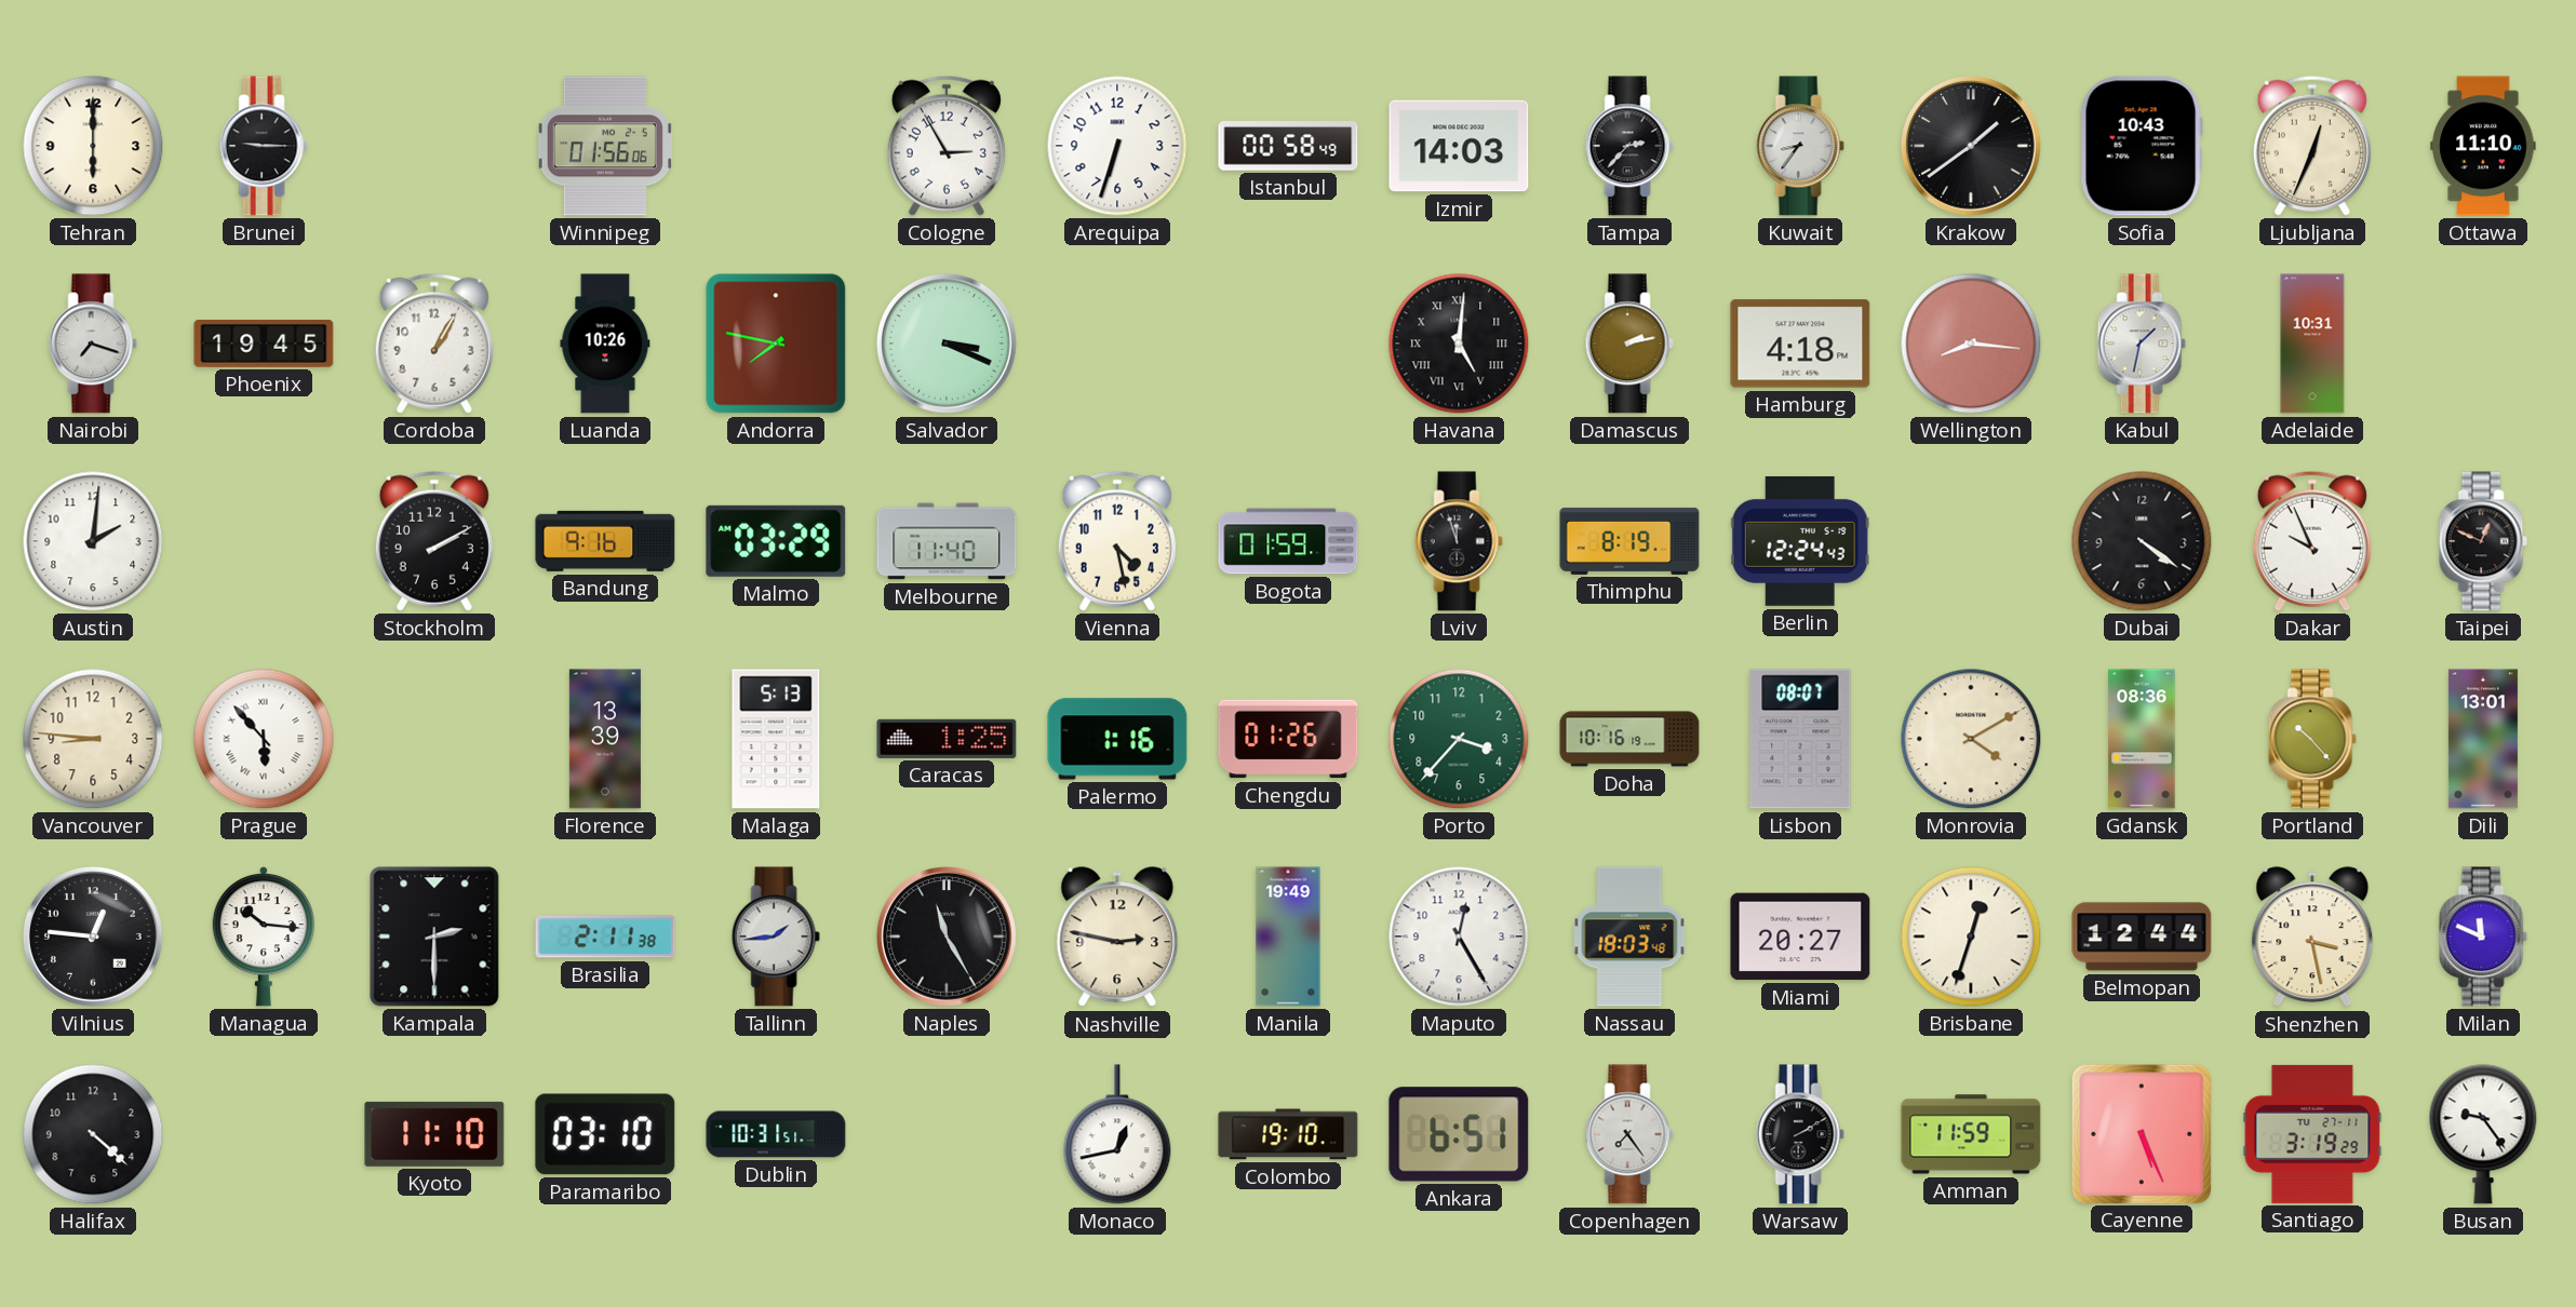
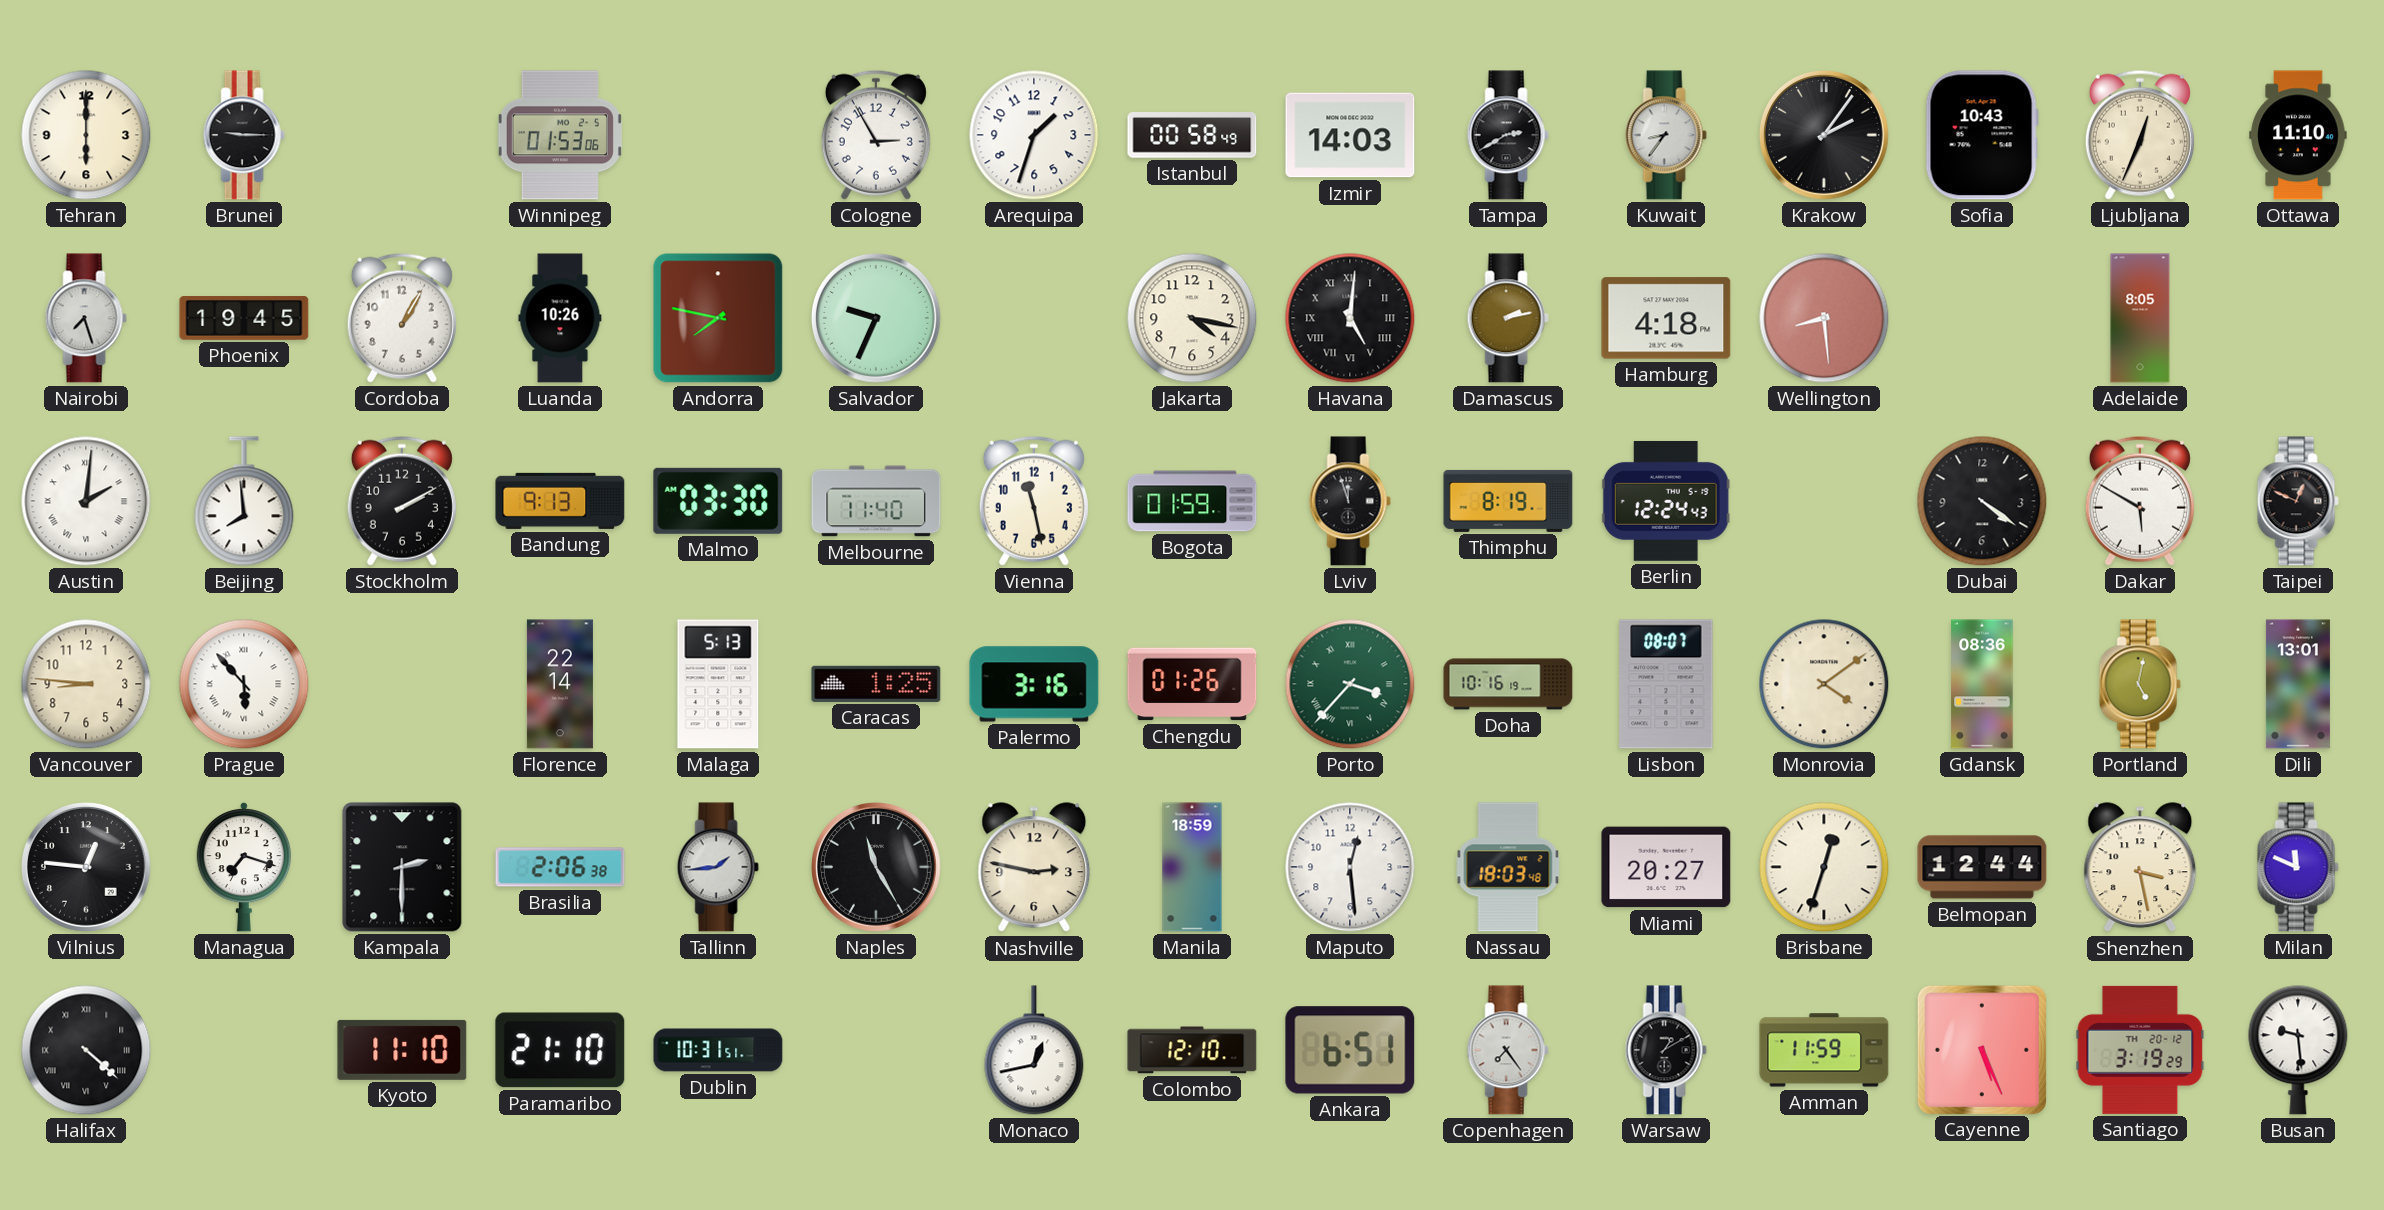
Winnipeg: 01:56 -> 01:53 (560, 135)
Arequipa: 6:33 -> 1:33 (1034, 135)
Tampa: 2:37 -> 2:40 (1508, 135)
Krakow: 1:39 -> 2:06 (1825, 136)
Nairobi: 7:18 -> 7:27 (86, 318)
Salvador: 3:19 -> 9:34 (877, 319)
Jakarta: none -> 4:17 (1192, 318)
Wellington: 8:16 -> 8:29 (1824, 318)
Kabul: 1:32 -> none (2142, 343)
Adelaide: 10:31 -> 8:05 (2140, 318)
Austin numerals: Arabic -> Roman (86, 501)
Beijing: none -> 7:59 (244, 501)
Bandung: 9:16 -> 9:13 (560, 501)
Malmo: 03:29 -> 03:30 (718, 501)
Vienna: 4:28 -> 11:28 (1034, 501)
Dakar: 9:56 -> 5:50 (2140, 501)
Florence: 13:39 -> 22:14 (560, 684)
Palermo: 1:16 -> 3:16 (1034, 684)
Porto numerals: Arabic -> Roman (1350, 684)
Monrovia: 4:10 -> 4:09 (1824, 684)
Portland: 10:23 -> 5:02 (2140, 684)
Managua: 10:16 -> 7:18 (243, 867)
Brasilia: 2:11 -> 2:06 (560, 867)
Manila: 19:49 -> 18:59 (1192, 867)
Maputo: 12:25 -> 12:29 (1350, 867)
Halifax numerals: Arabic -> Roman (86, 1050)
Paramaribo: 03:10 -> 21:10 (560, 1050)
Colombo: 19:10 -> 12:10 (1192, 1050)
Warsaw: 2:10 -> 1:10 (1666, 1050)
Santiago date: TU 27-11 -> TH 20-12 (2140, 1050)
Busan: 9:24 -> 9:29 (2298, 1050)
